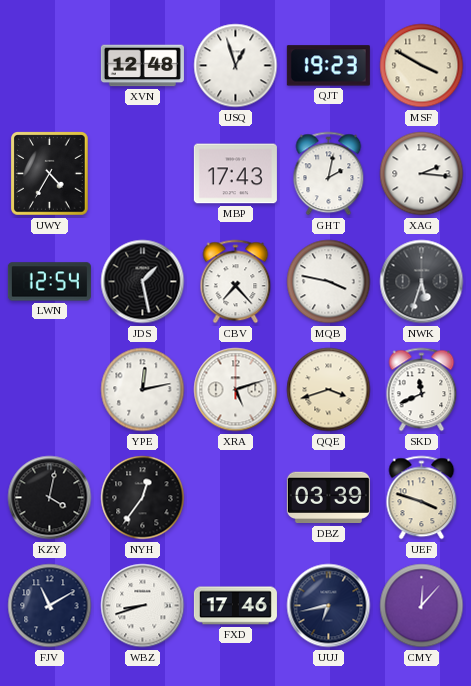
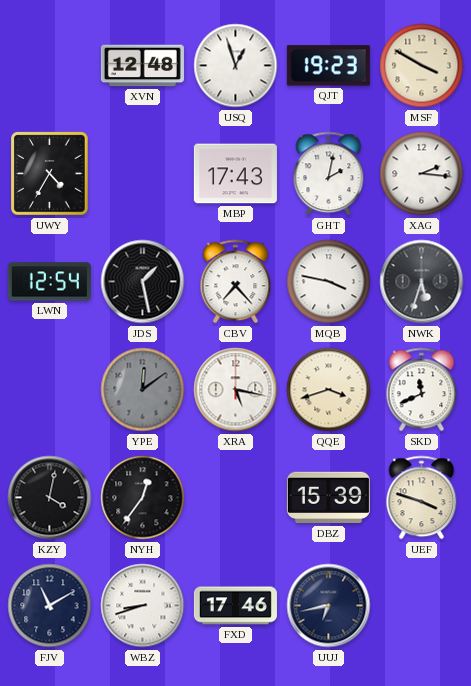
YPE: 12:13 -> 12:09 (143, 390)
YPE dial: white -> grey (143, 390)
XRA: 5:12 -> 5:17 (236, 390)
DBZ: 03:39 -> 15:39 (328, 498)
CMY: 12:07 -> none (422, 606)
